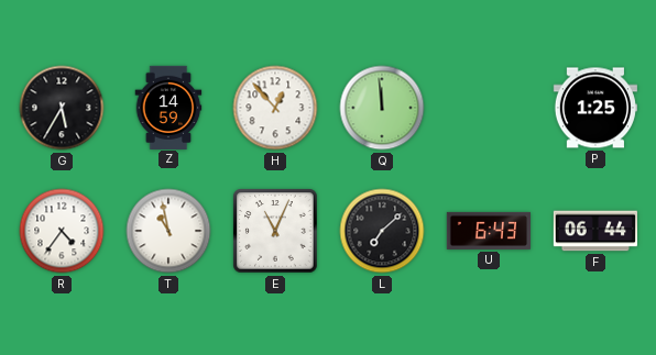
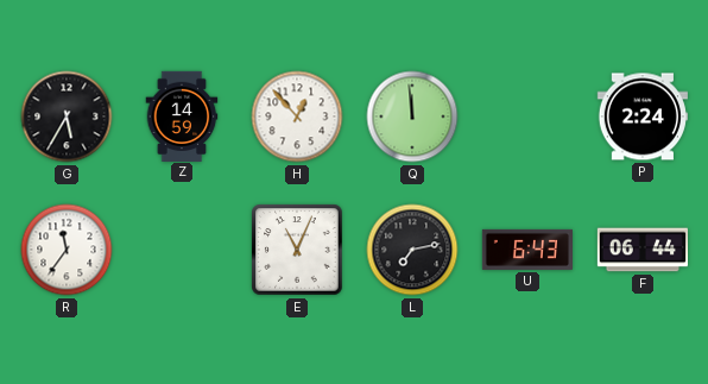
P: 1:25 -> 2:24 (641, 117)
R: 4:36 -> 11:36 (67, 250)
T: 10:58 -> none (168, 231)
L: 7:08 -> 7:13 (412, 250)
